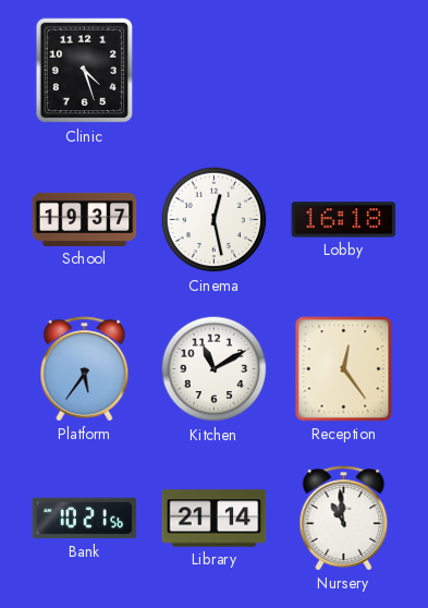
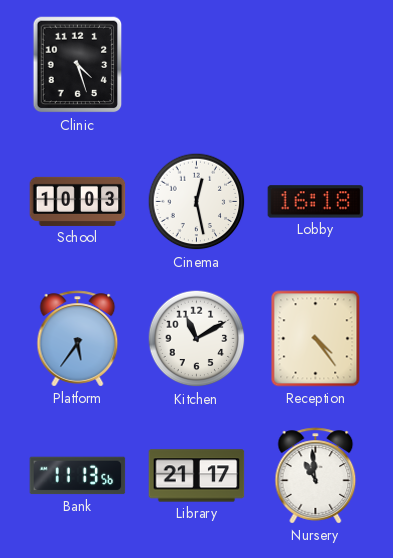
School: 19:37 -> 10:03 (78, 201)
Reception: 12:24 -> 4:24 (316, 339)
Bank: 10:21 -> 11:13 (78, 476)
Library: 21:14 -> 21:17 (197, 476)
